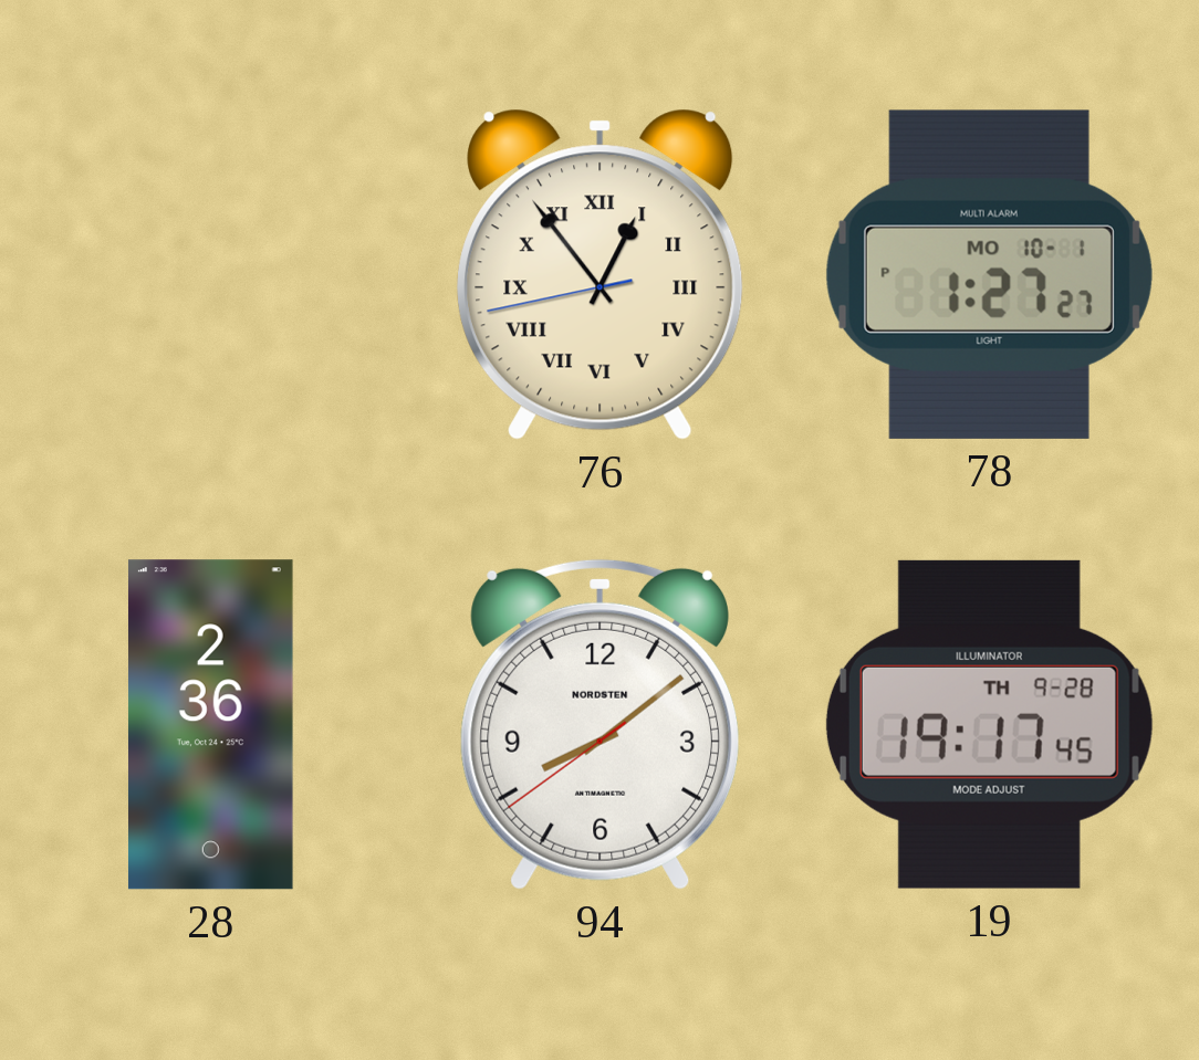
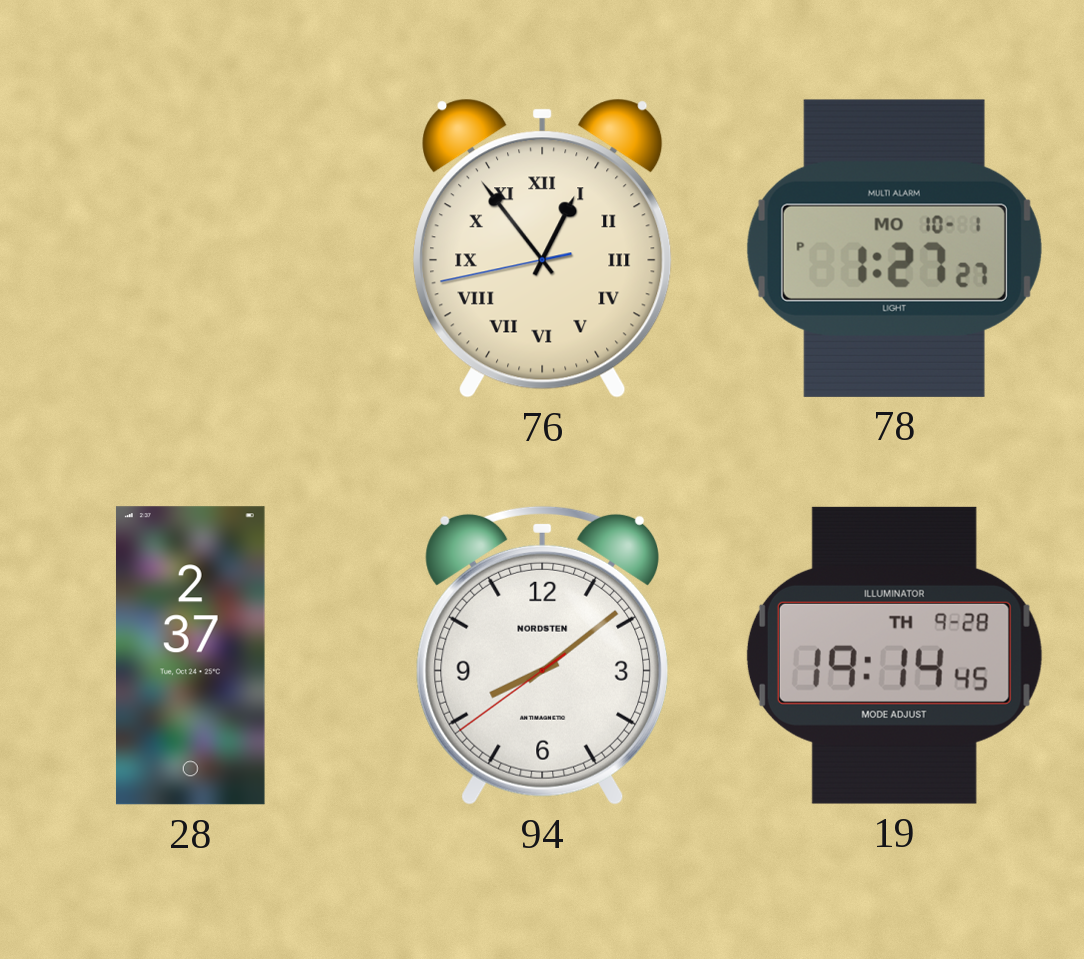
28: 2:36 -> 2:37 (191, 656)
19: 19:17 -> 19:14 (894, 655)
